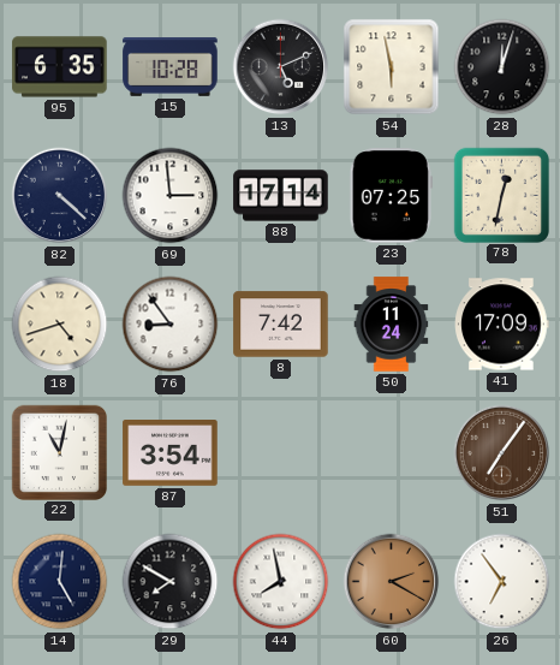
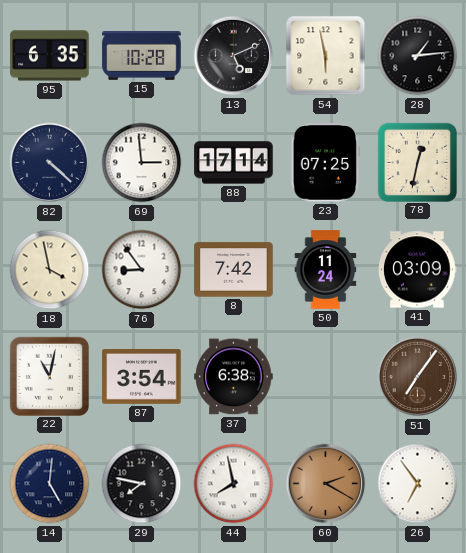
28: 12:03 -> 1:14 (418, 56)
18: 4:42 -> 3:58 (50, 270)
41: 17:09 -> 03:09 (418, 270)
37: none -> 6:38 (234, 377)
29: 7:50 -> 7:47 (142, 484)
